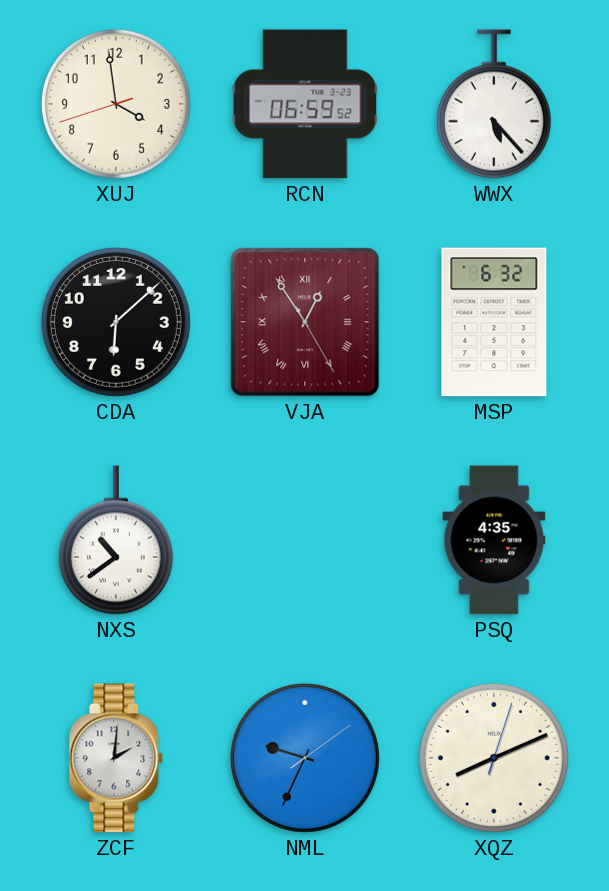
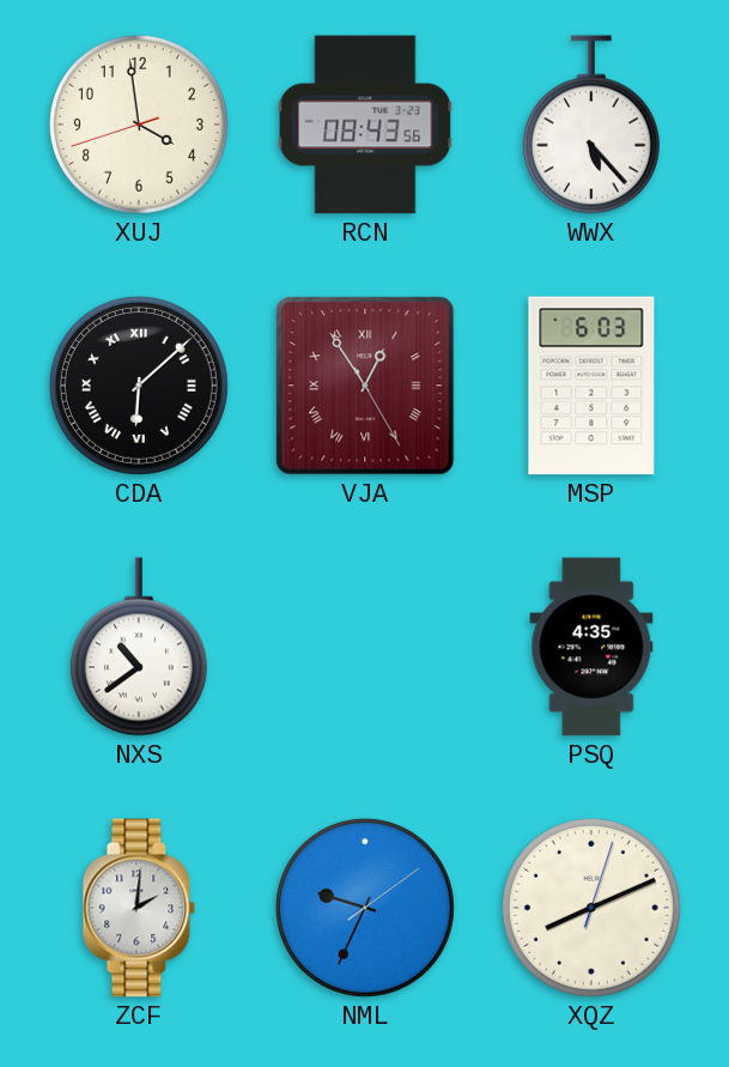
RCN: 06:59 -> 08:43 (365, 125)
CDA numerals: Arabic -> Roman (139, 386)
MSP: 6:32 -> 6:03 (591, 386)
